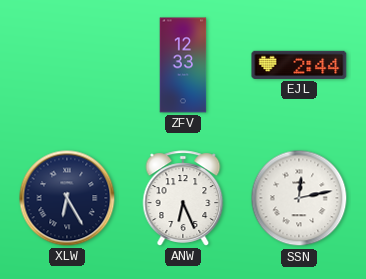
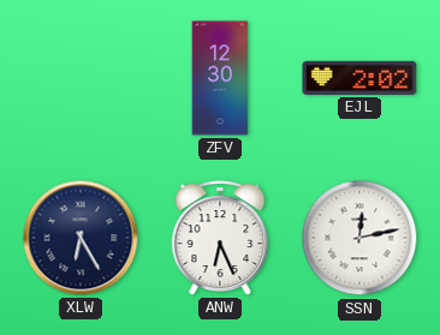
ZFV: 12:33 -> 12:30 (220, 78)
EJL: 2:44 -> 2:02 (359, 78)
